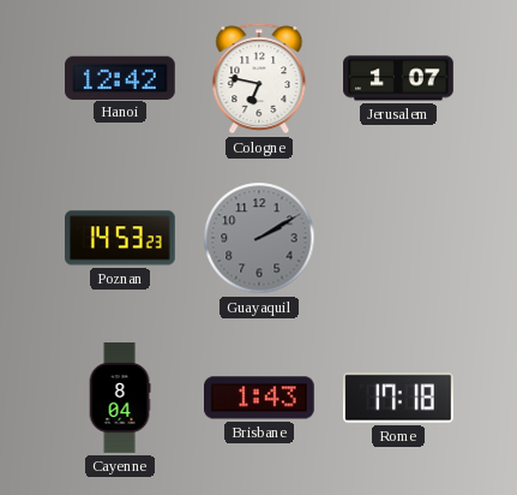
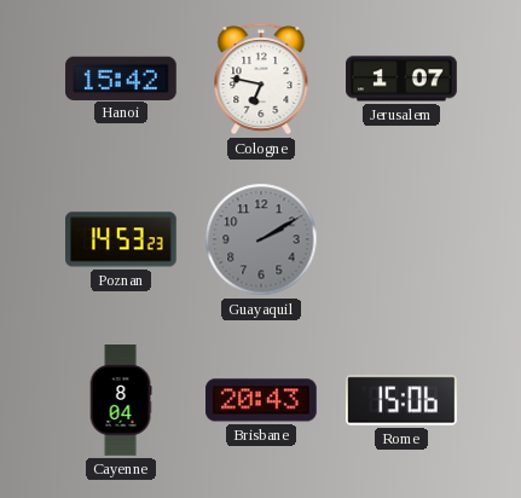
Hanoi: 12:42 -> 15:42 (122, 77)
Brisbane: 1:43 -> 20:43 (262, 400)
Rome: 17:18 -> 15:06 (403, 400)
